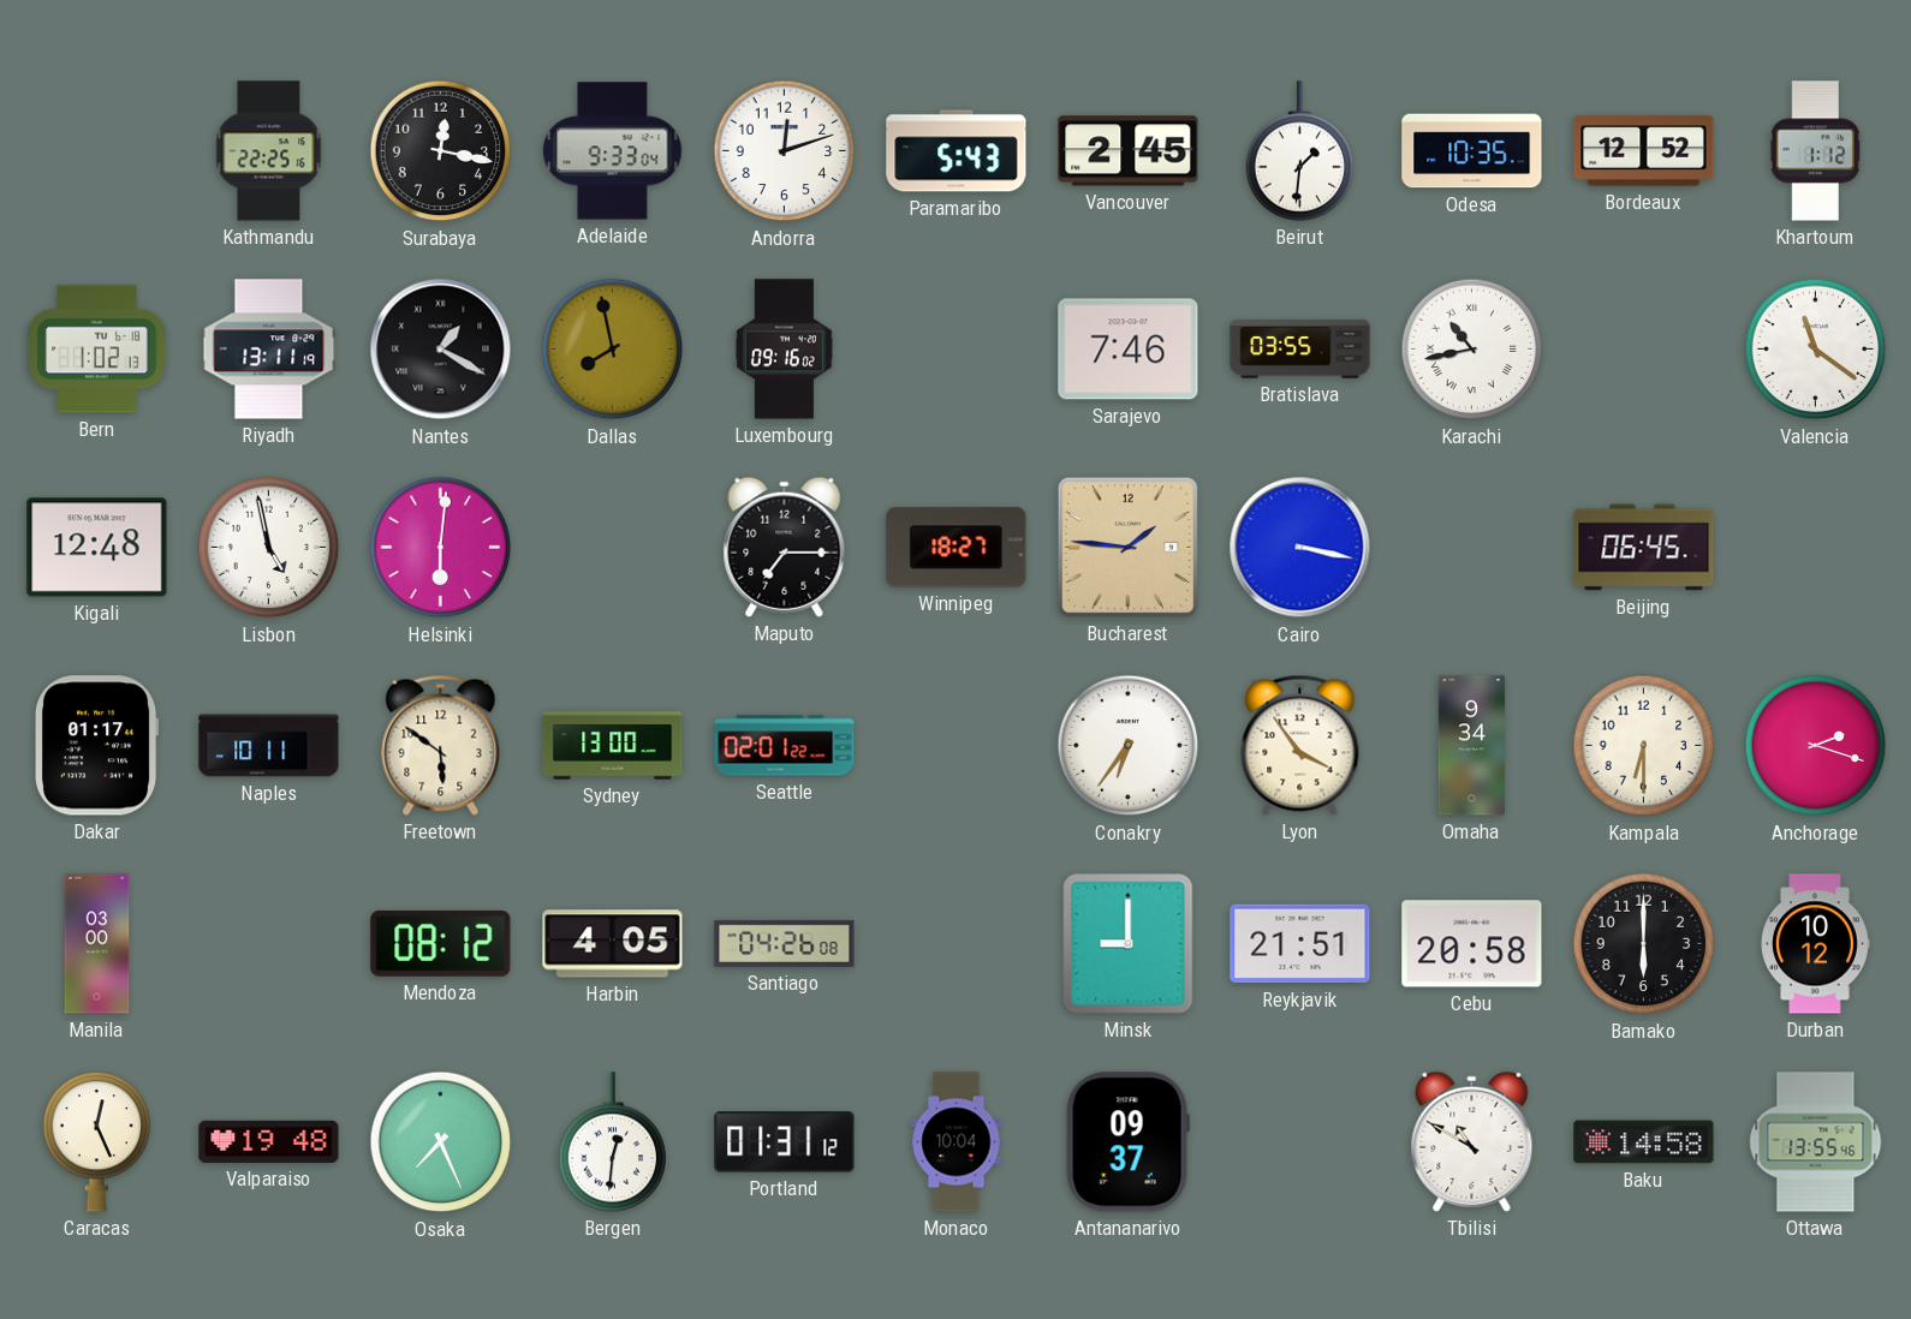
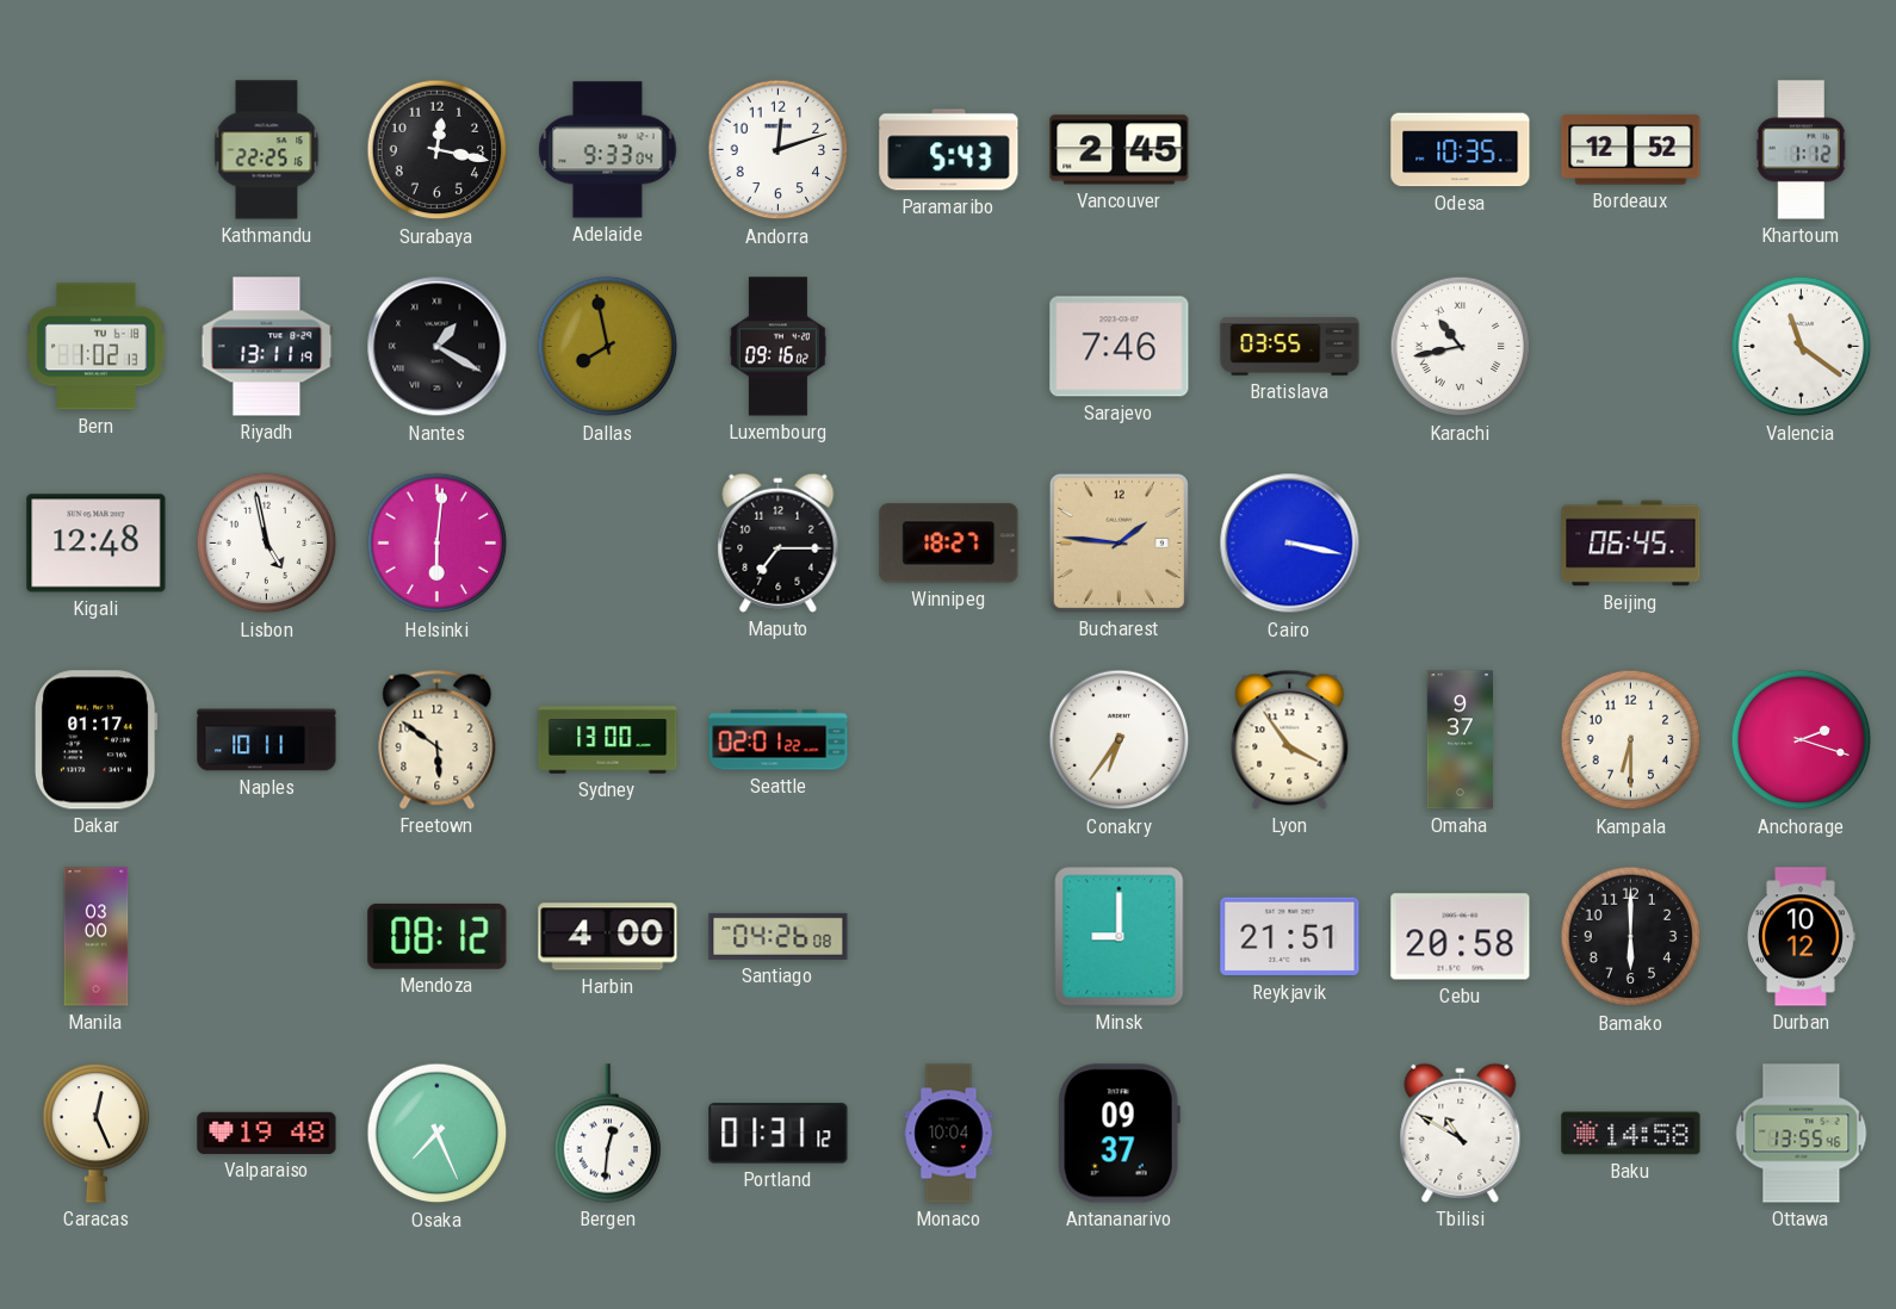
Beirut: 1:31 -> none (1300, 151)
Omaha: 9:34 -> 9:37 (1460, 740)
Harbin: 4:05 -> 4:00 (608, 937)
